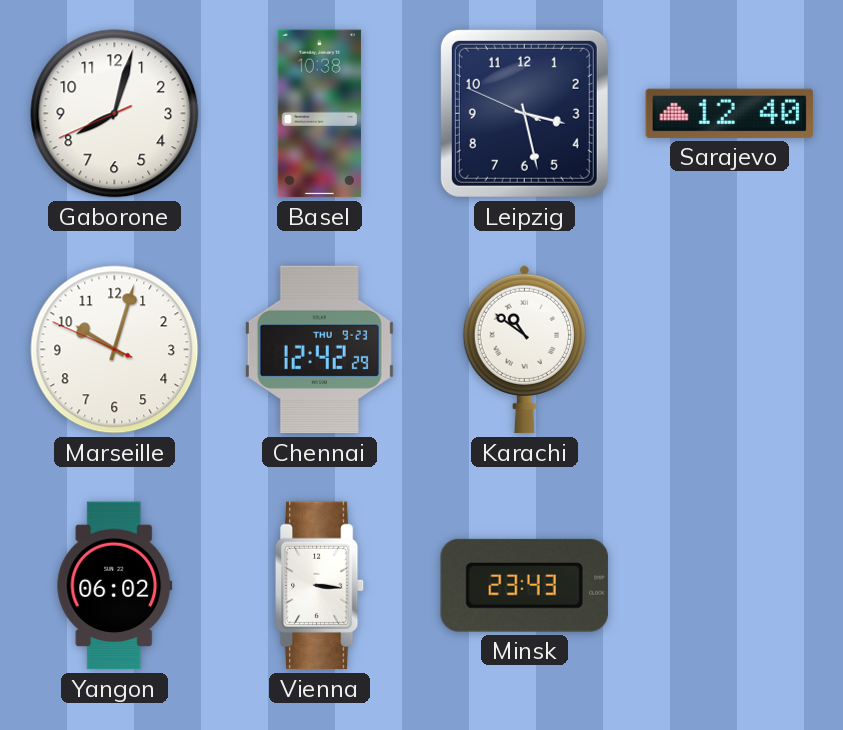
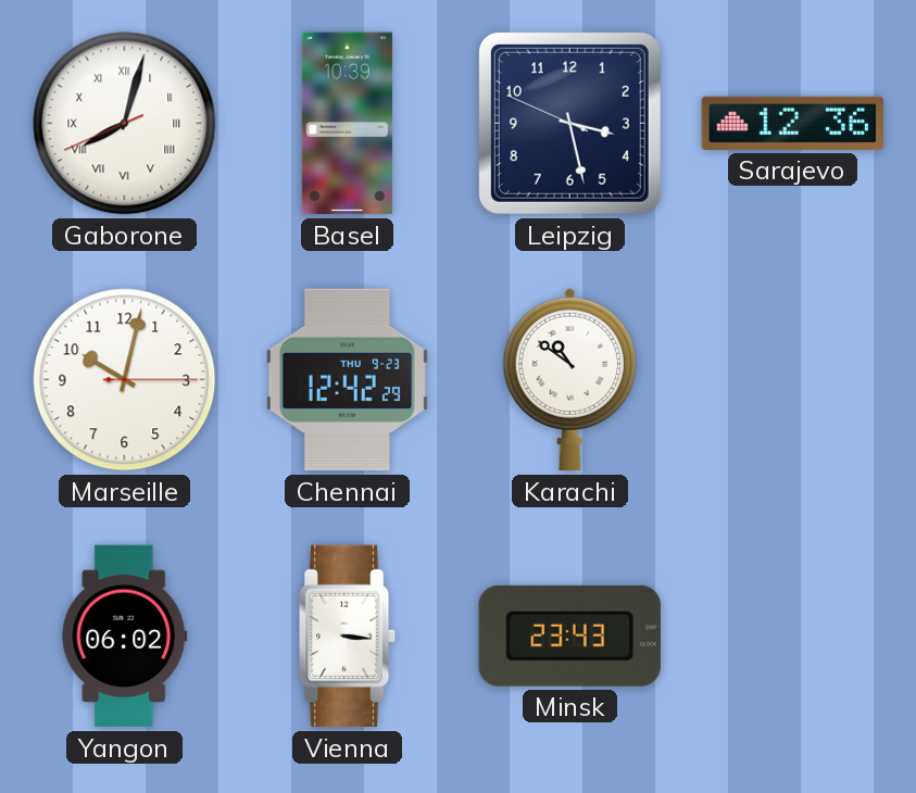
Gaborone numerals: Arabic -> Roman (125, 124)
Basel: 10:38 -> 10:39 (347, 124)
Sarajevo: 12:40 -> 12:36 (793, 123)
Marseille: 10:02:49 -> 10:02:15 (125, 380)
